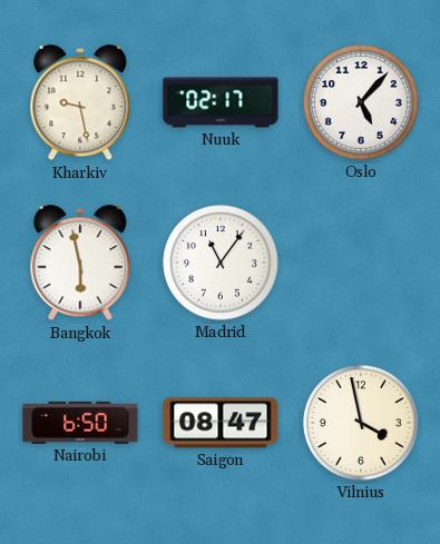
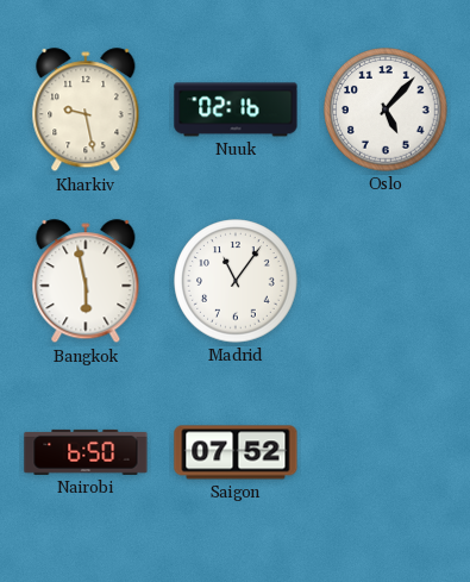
Nuuk: 02:17 -> 02:16 (236, 109)
Saigon: 08:47 -> 07:52 (236, 452)
Vilnius: 3:58 -> none (361, 423)
